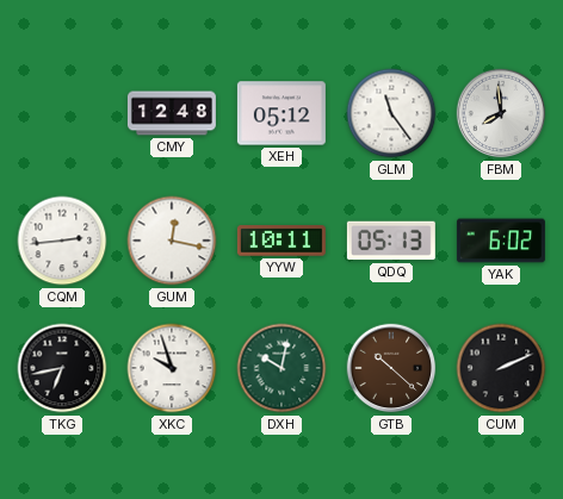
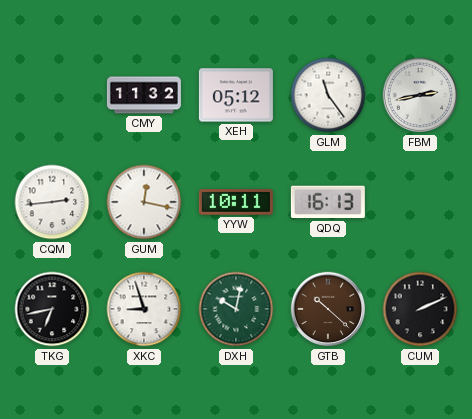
CMY: 12:48 -> 11:32 (144, 95)
FBM: 7:59 -> 2:43 (420, 95)
QDQ: 05:13 -> 16:13 (328, 202)
YAK: 6:02 -> none (501, 241)
XKC: 9:57 -> 8:57 (144, 309)
